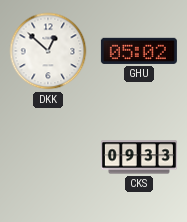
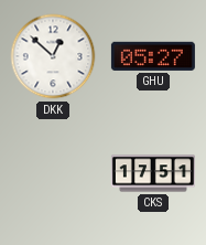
GHU: 05:02 -> 05:27 (153, 56)
CKS: 09:33 -> 17:51 (153, 173)
